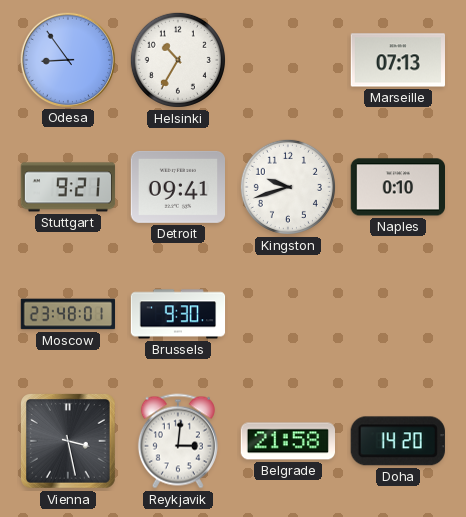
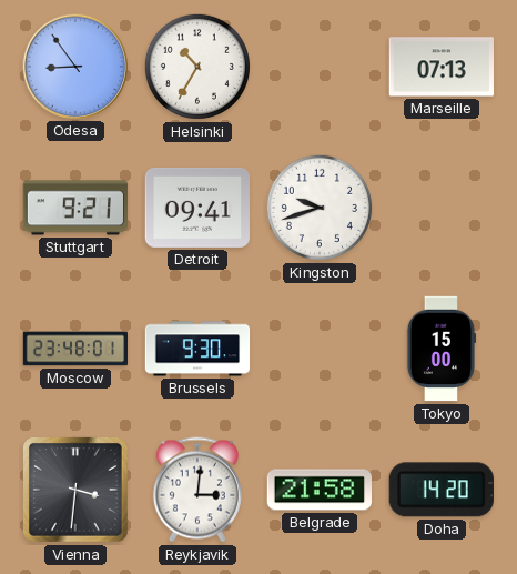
Naples: 0:10 -> none (397, 187)
Tokyo: none -> 15:00 (442, 349)
Vienna: 3:28 -> 3:31 (77, 491)
